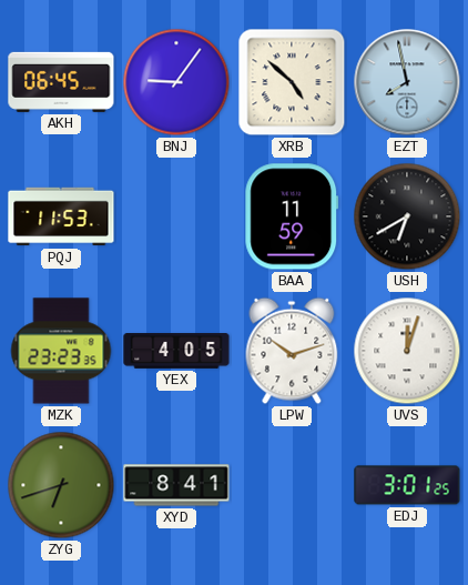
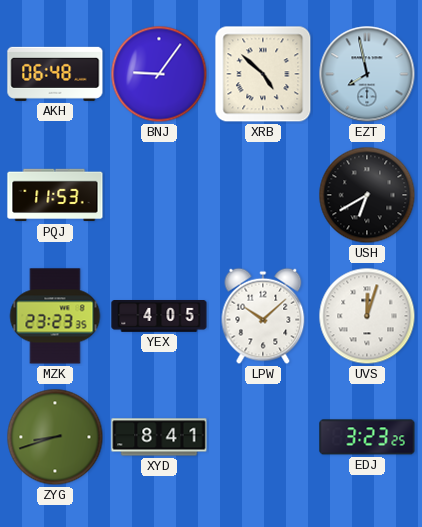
AKH: 06:45 -> 06:48 (55, 74)
BAA: 11:59 -> none (292, 216)
LPW: 10:12 -> 10:08 (263, 316)
ZYG: 6:42 -> 8:42 (55, 437)
EDJ: 3:01 -> 3:23 (367, 437)
